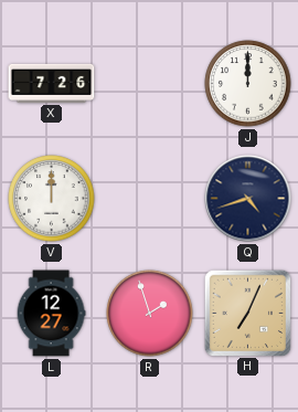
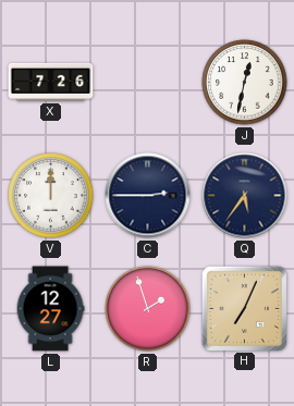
J: 12:00 -> 12:32 (245, 83)
C: none -> 2:45 (148, 196)
Q: 4:42 -> 5:36 (245, 196)
